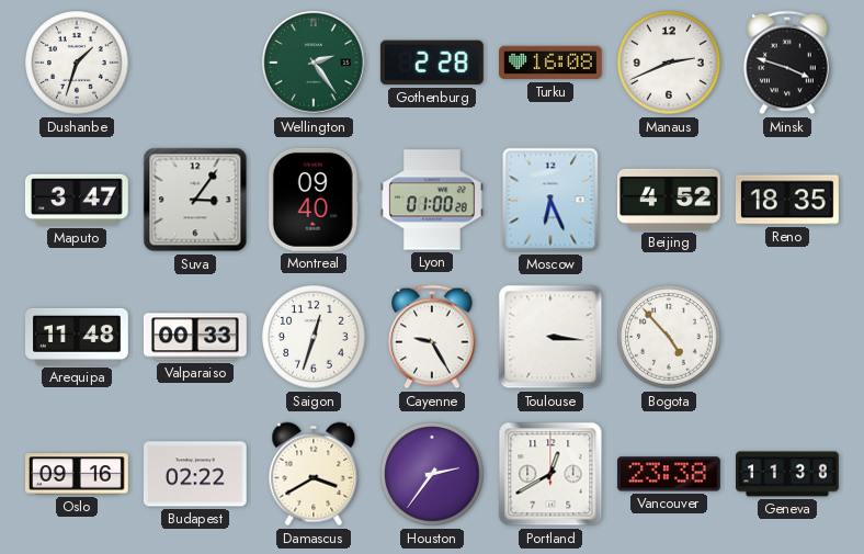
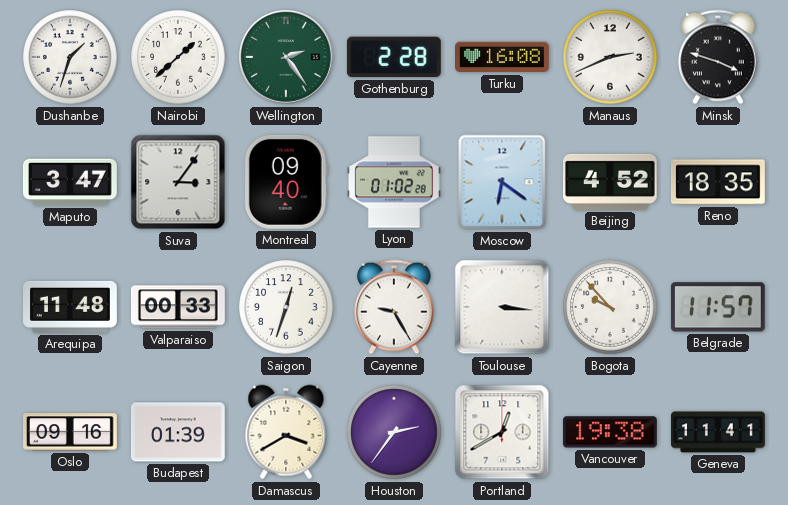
Nairobi: none -> 1:38 (178, 57)
Lyon: 01:00 -> 01:02 (395, 182)
Moscow: 6:26 -> 6:21 (502, 182)
Bogota: 4:53 -> 9:53 (610, 307)
Belgrade: none -> 11:57 (718, 307)
Budapest: 02:22 -> 01:39 (178, 432)
Vancouver: 23:38 -> 19:38 (610, 432)
Geneva: 11:38 -> 11:41 (719, 432)
